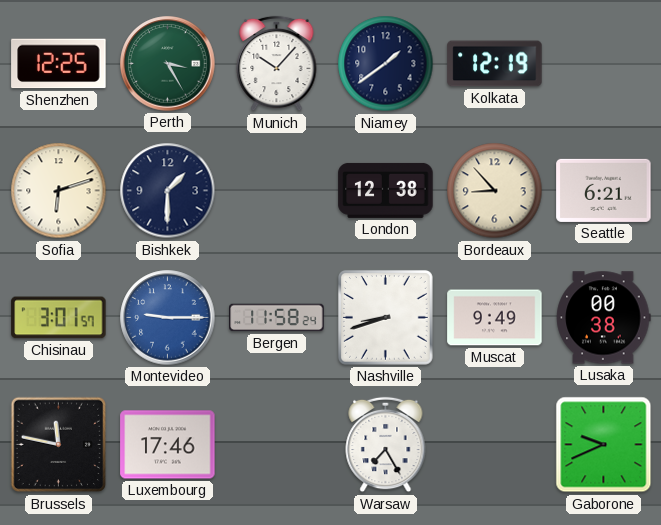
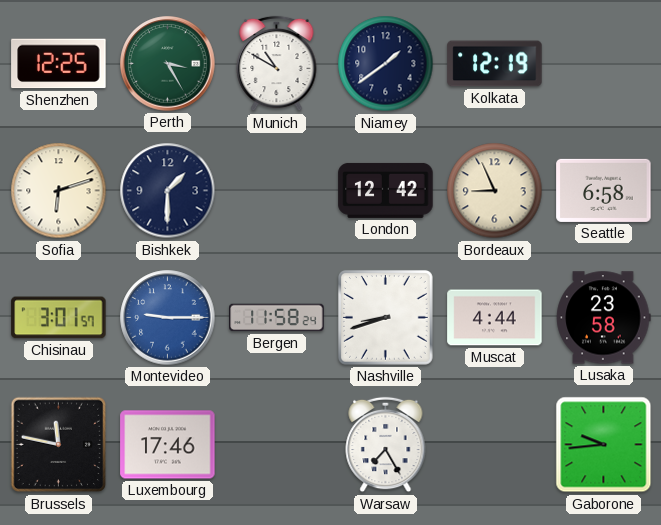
Munich: 10:07 -> 10:50 (277, 64)
London: 12:38 -> 12:42 (386, 190)
Bordeaux: 8:53 -> 8:56 (495, 191)
Seattle: 6:21 -> 6:58 (604, 190)
Muscat: 9:49 -> 4:44 (495, 318)
Lusaka: 00:38 -> 23:58 (604, 318)
Gaborone: 9:41 -> 9:44 (604, 445)
